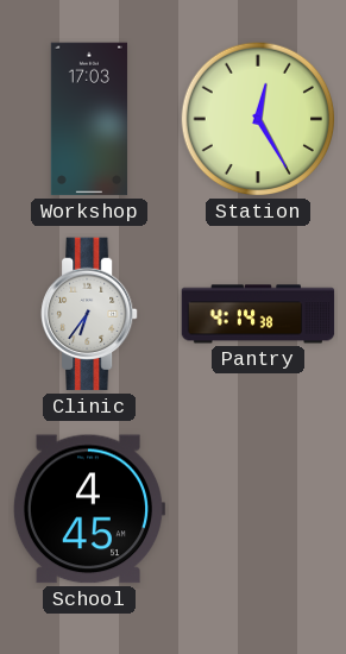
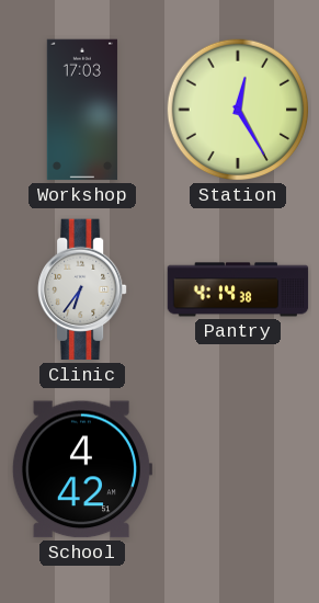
School: 4:45 -> 4:42 (81, 469)
